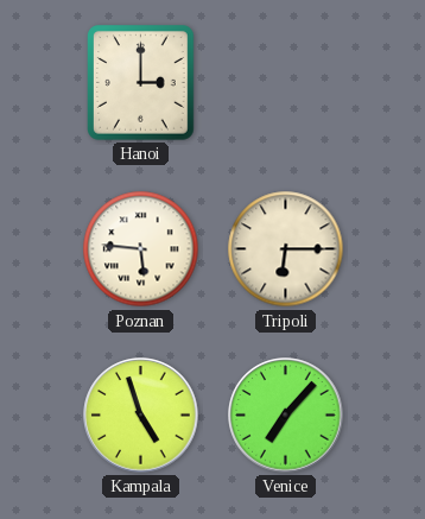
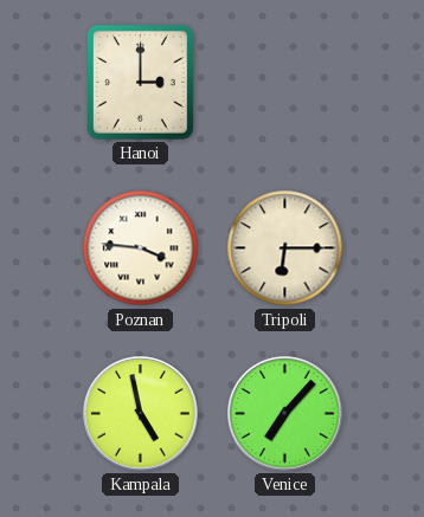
Poznan: 5:46 -> 3:46 (141, 248)
Kampala: 4:57 -> 4:58 (141, 414)
